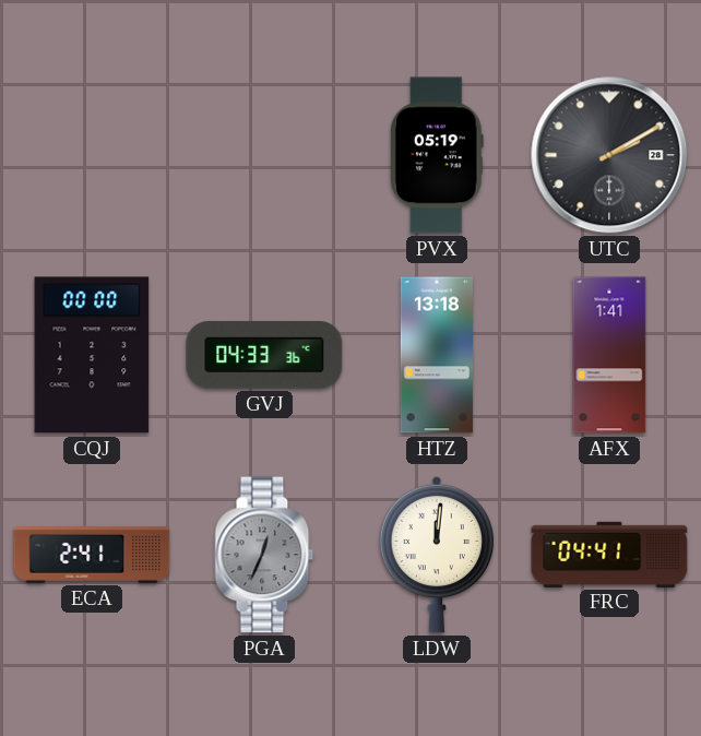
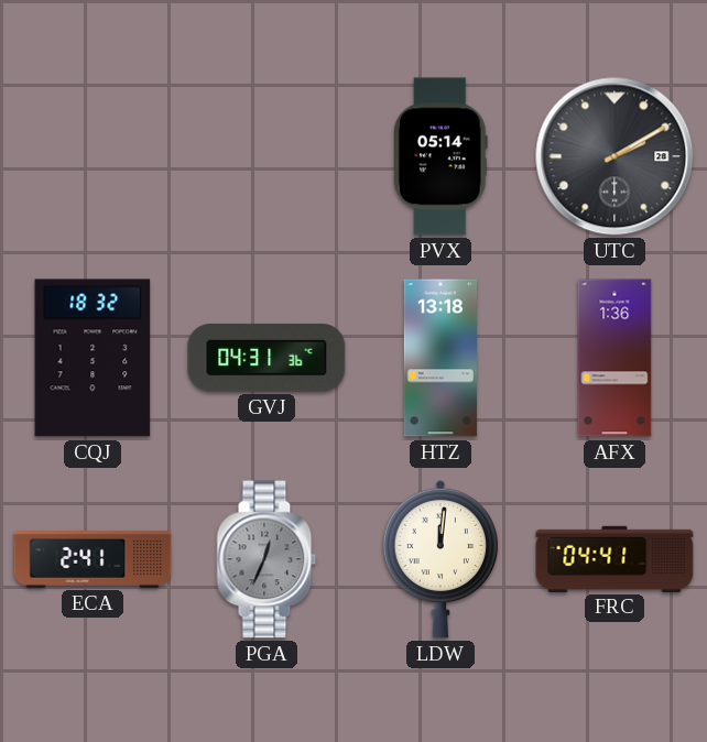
PVX: 05:19 -> 05:14 (442, 156)
CQJ: 00:00 -> 18:32 (93, 358)
GVJ: 04:33 -> 04:31 (267, 358)
AFX: 1:41 -> 1:36 (614, 358)
